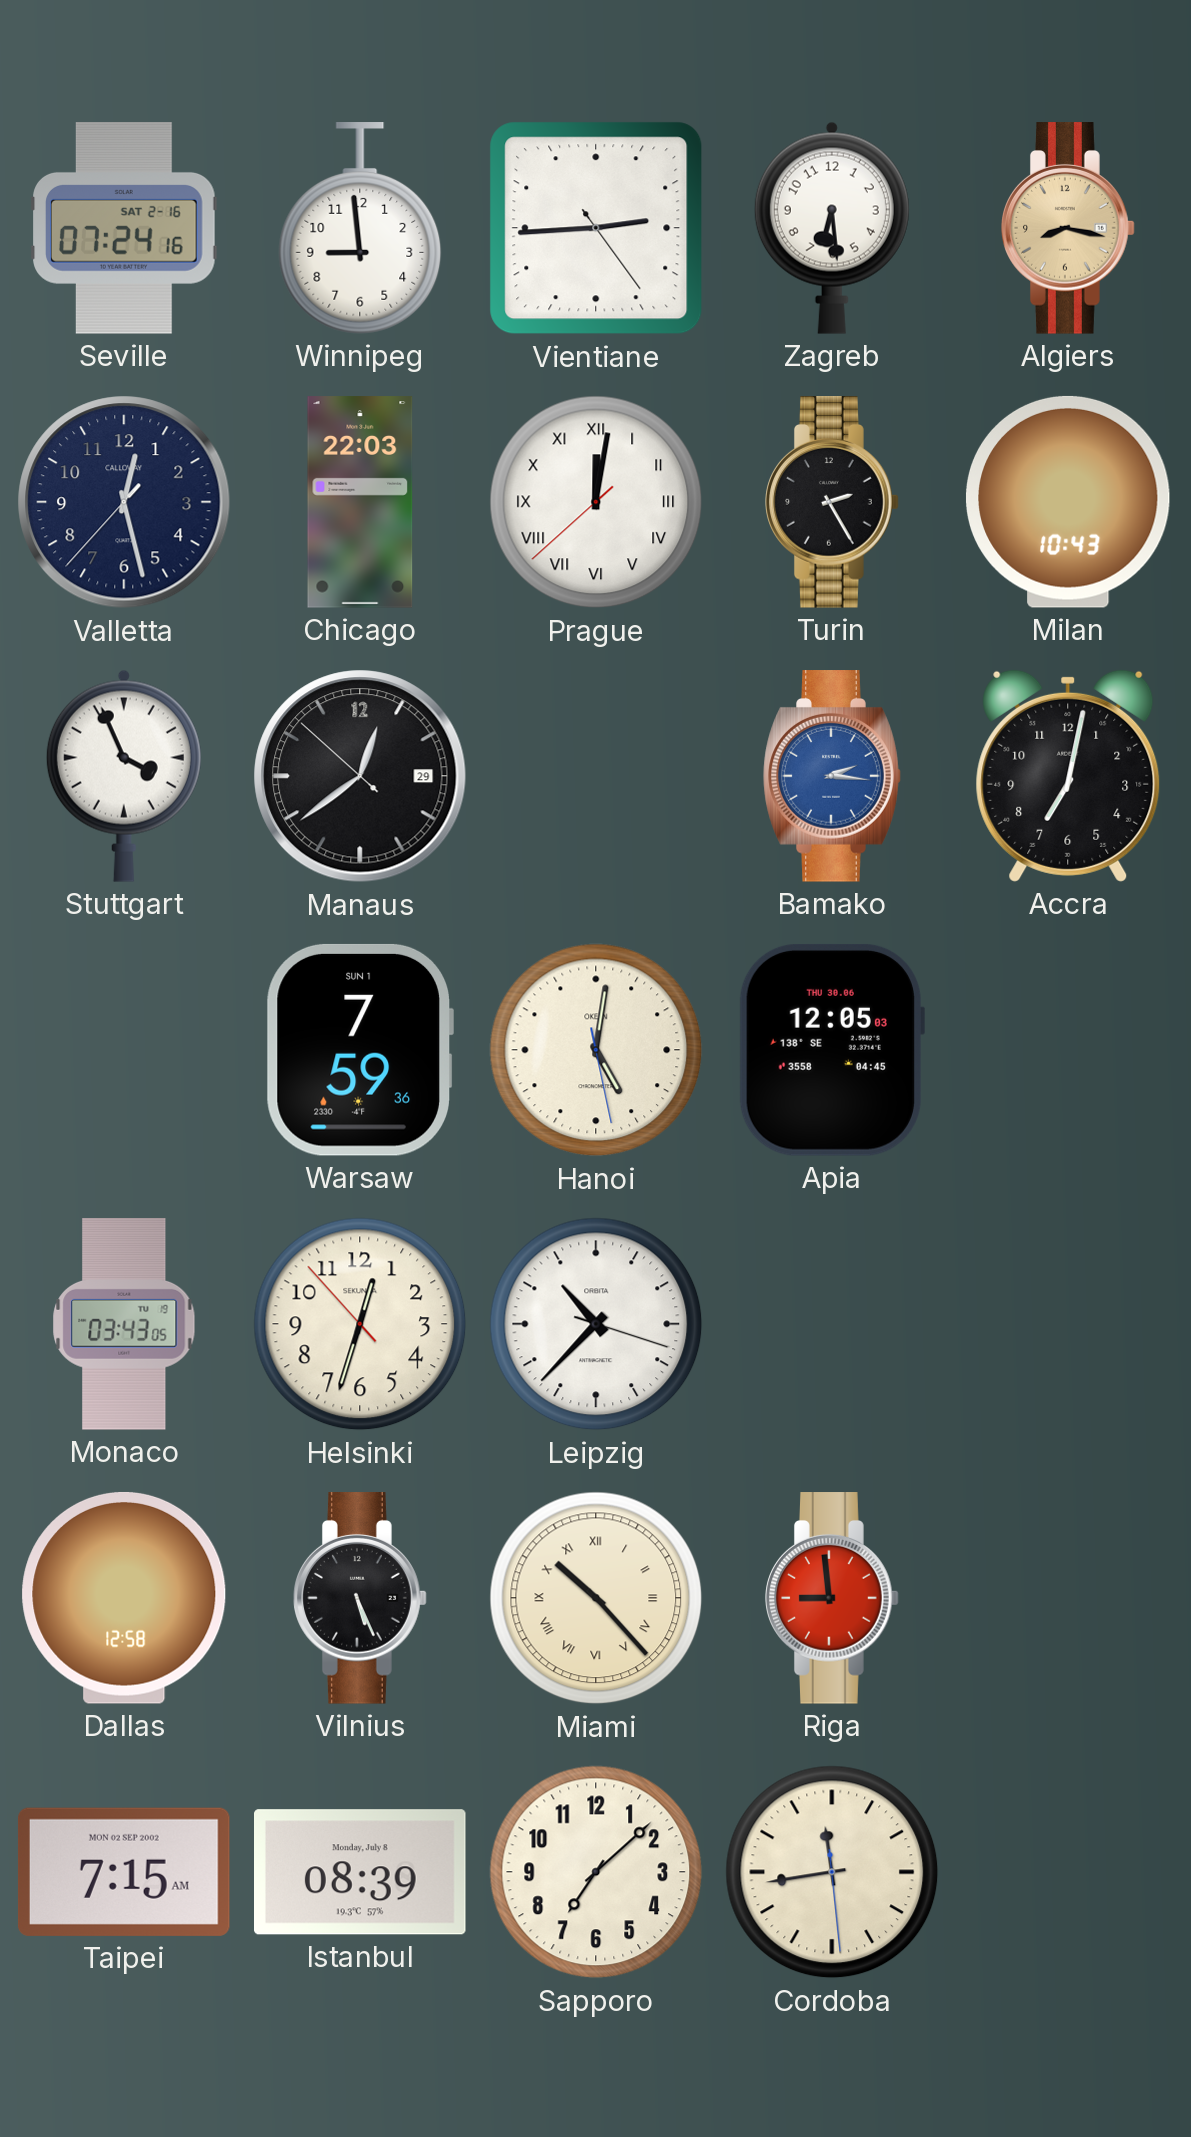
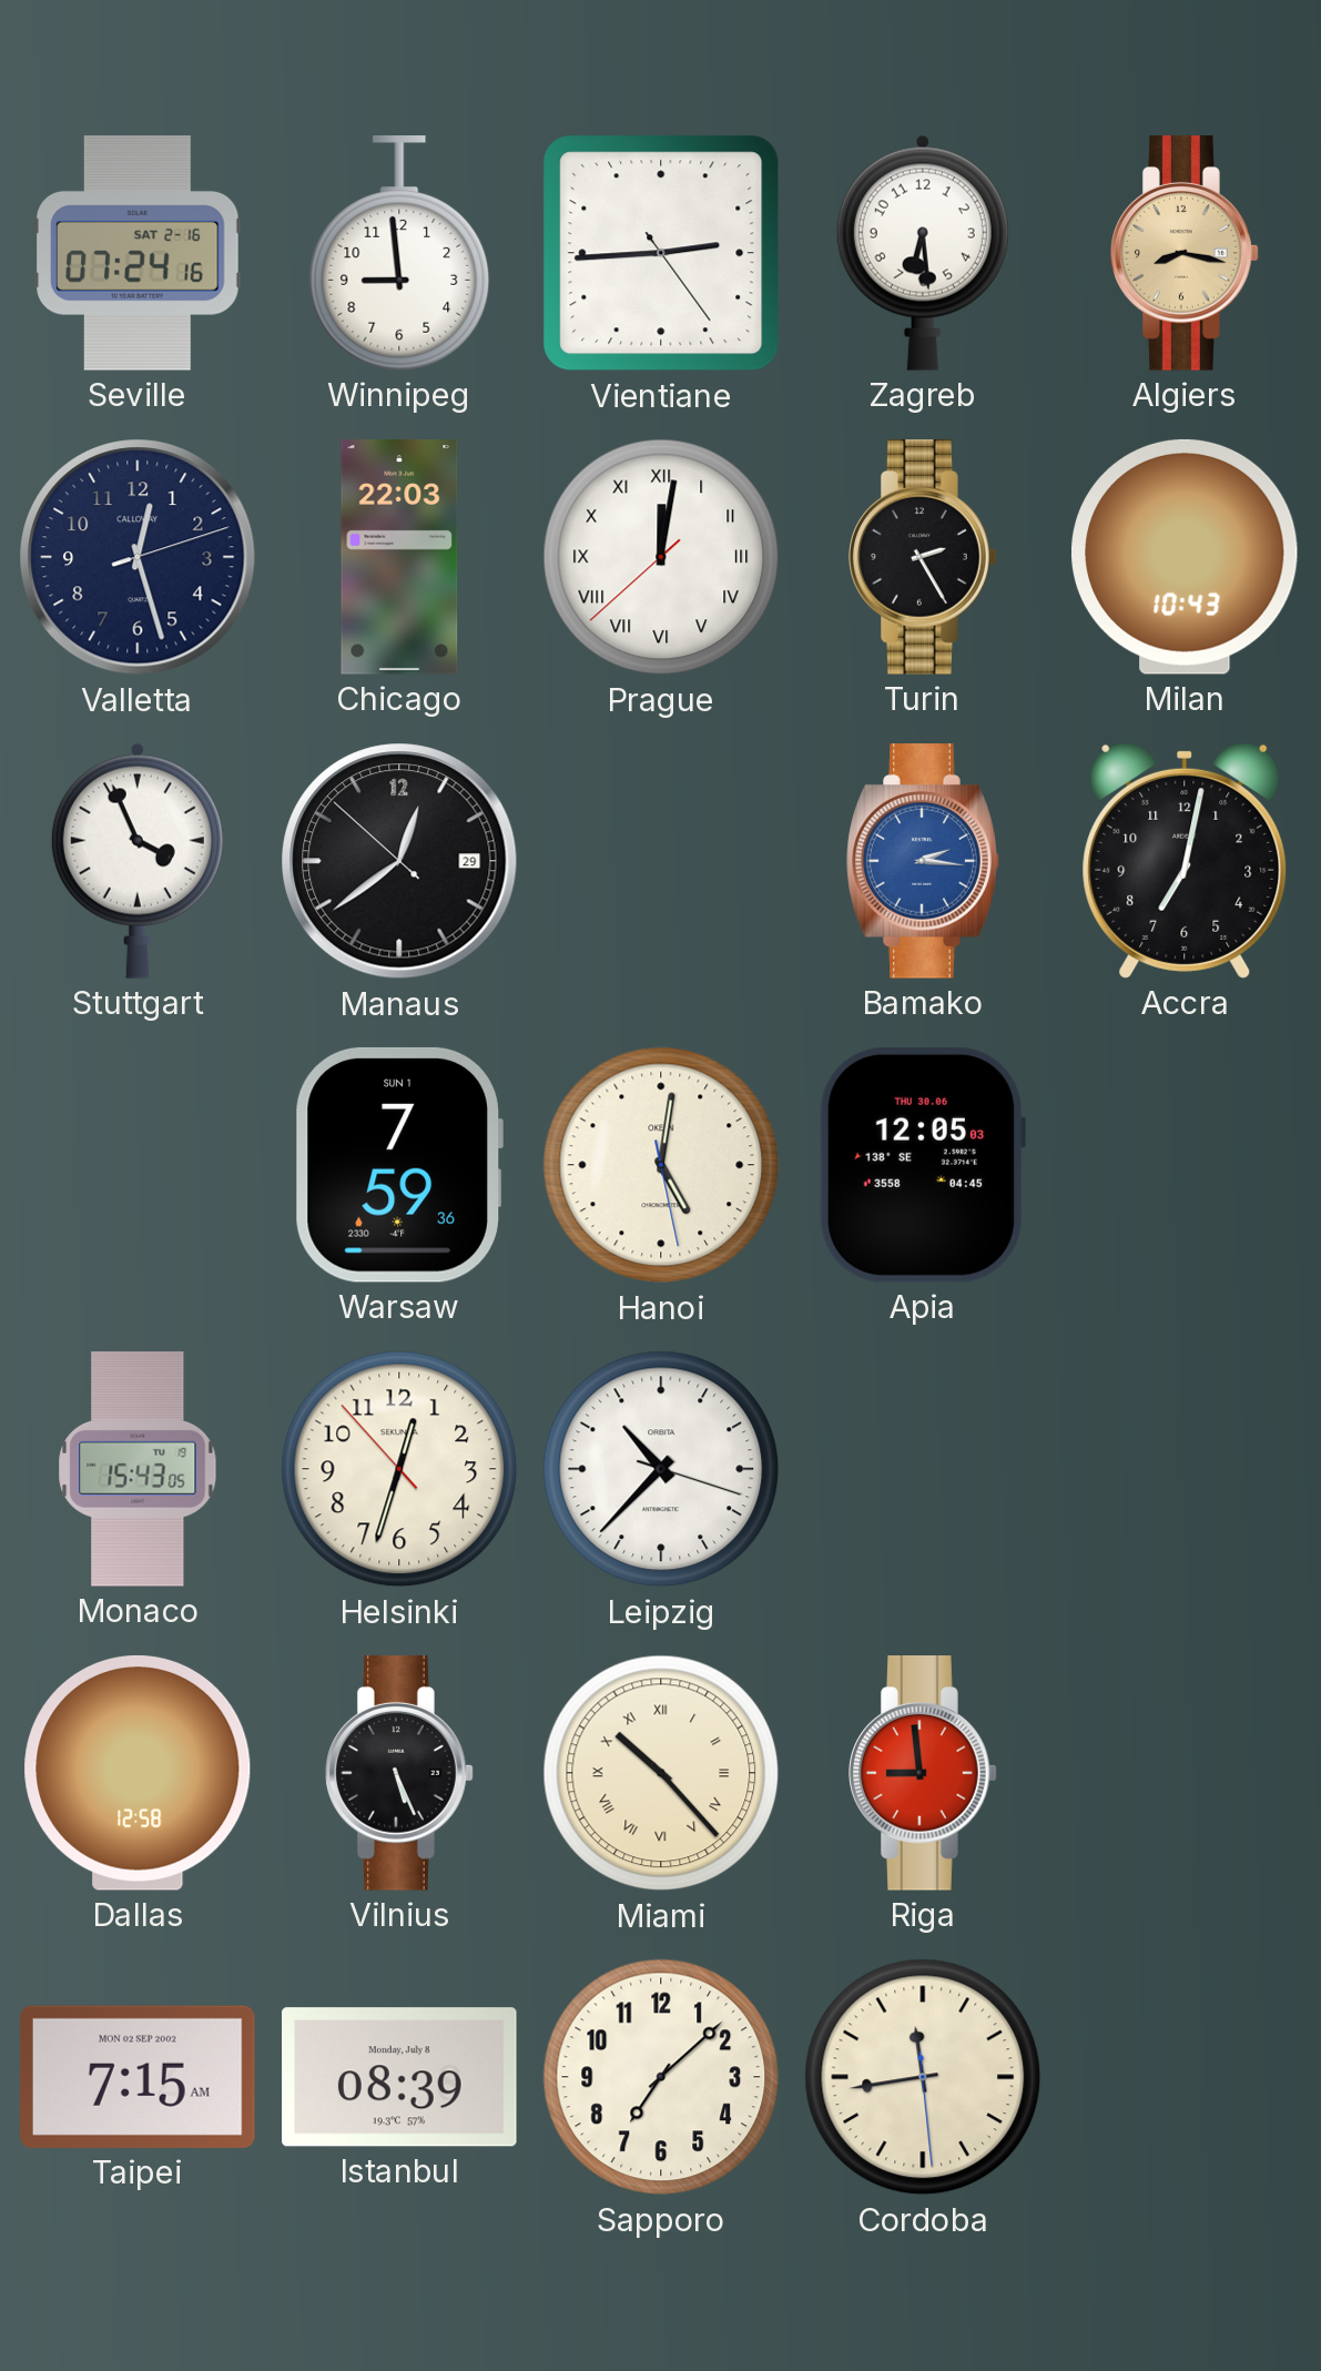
Valletta: 12:27:37 -> 12:27:12 (138, 557)
Monaco: 03:43 -> 15:43 (138, 1469)
